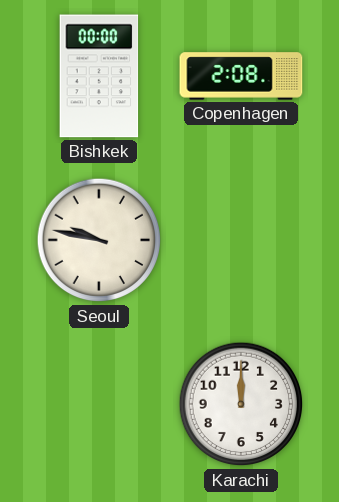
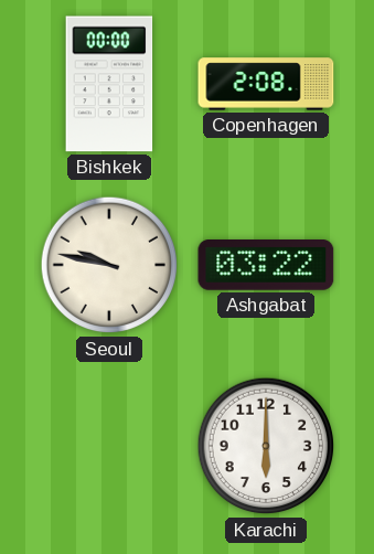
Ashgabat: none -> 03:22 (266, 266)
Karachi: 12:00 -> 6:00 (266, 446)
